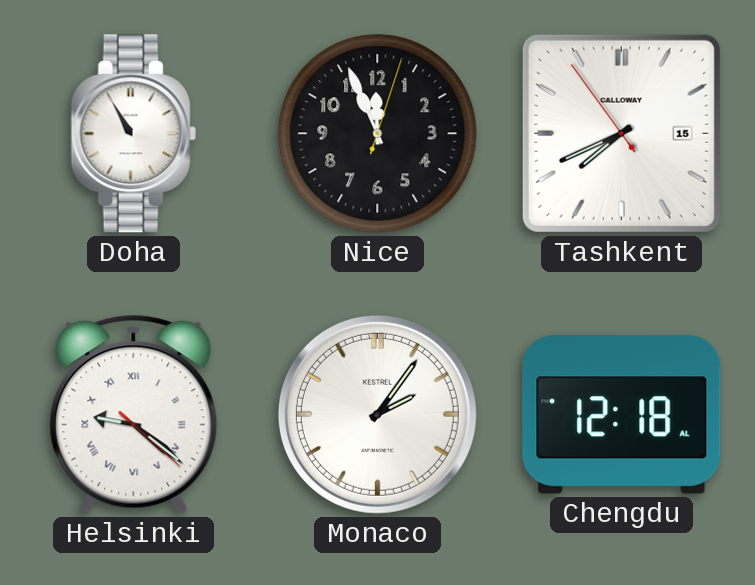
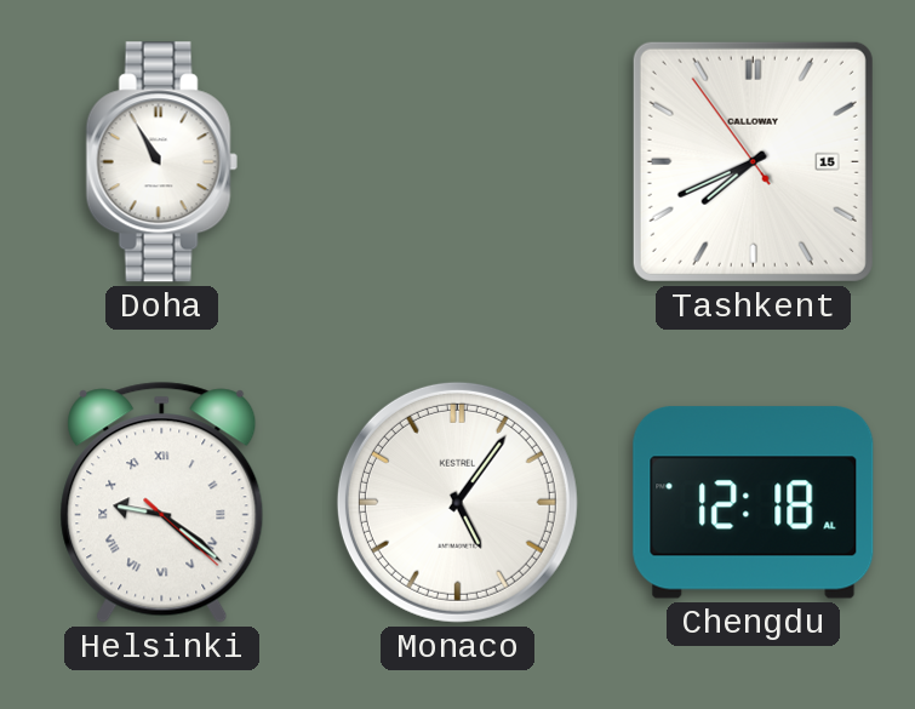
Nice: 11:56 -> none (378, 134)
Monaco: 2:06 -> 5:06 (457, 502)
